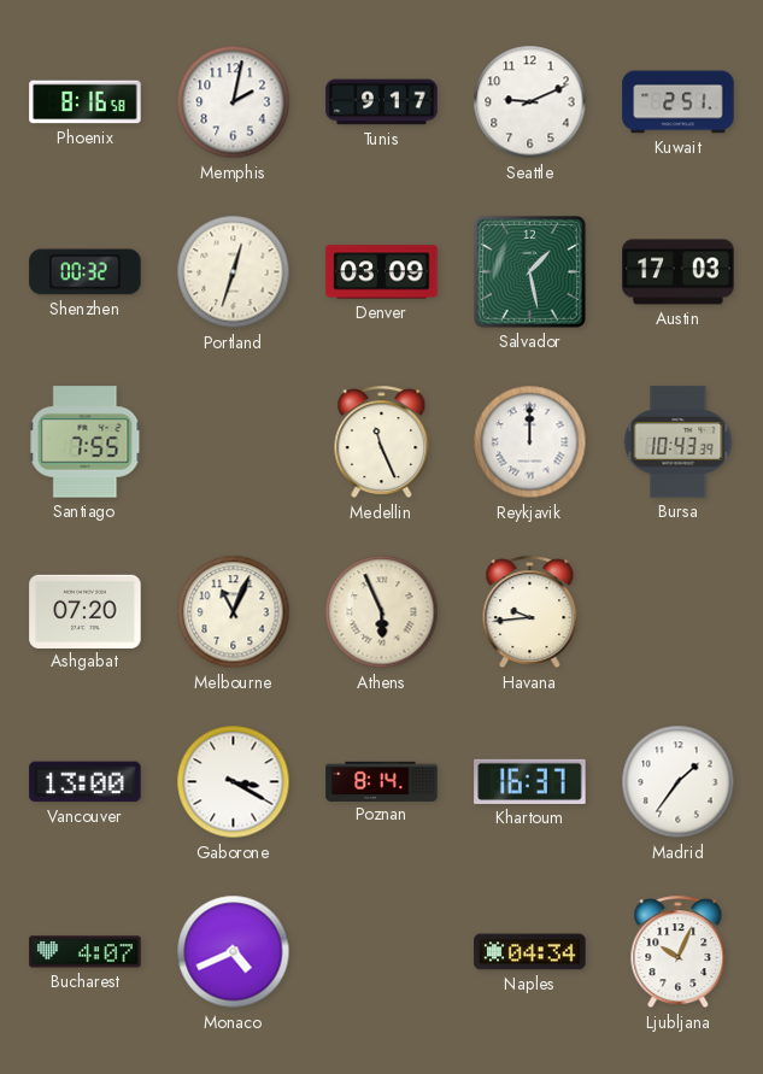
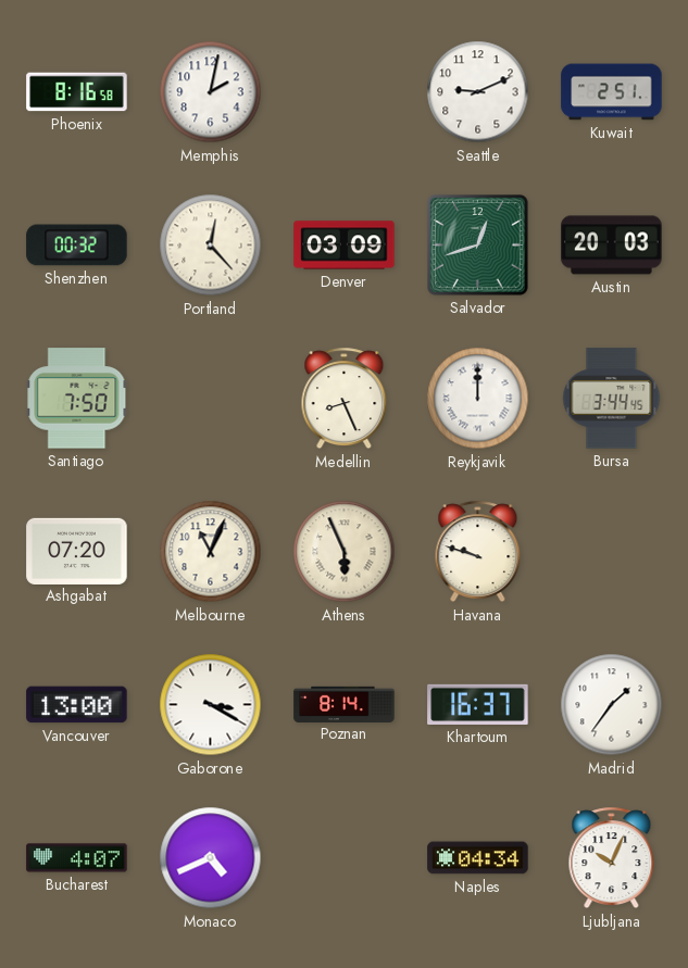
Tunis: 9:17 -> none (382, 102)
Portland: 12:33 -> 12:23 (211, 246)
Salvador: 1:28 -> 12:42 (477, 244)
Austin: 17:03 -> 20:03 (612, 246)
Santiago: 7:55 -> 7:50 (77, 399)
Medellin: 11:26 -> 8:26 (345, 399)
Bursa: 10:43 -> 3:44 (612, 399)
Havana: 9:44 -> 9:48 (478, 552)
